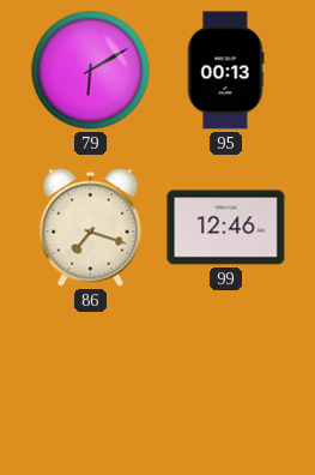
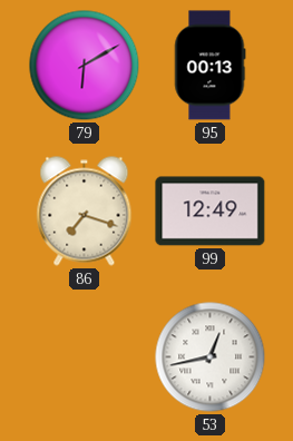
99: 12:46 -> 12:49 (211, 212)
53: none -> 12:43 (211, 357)
